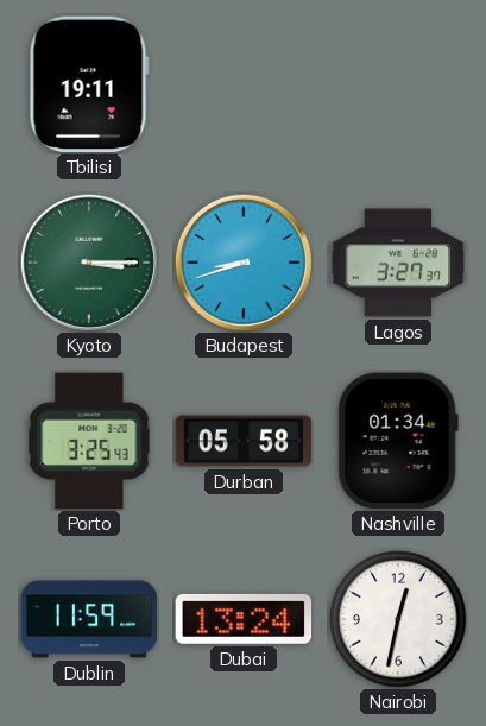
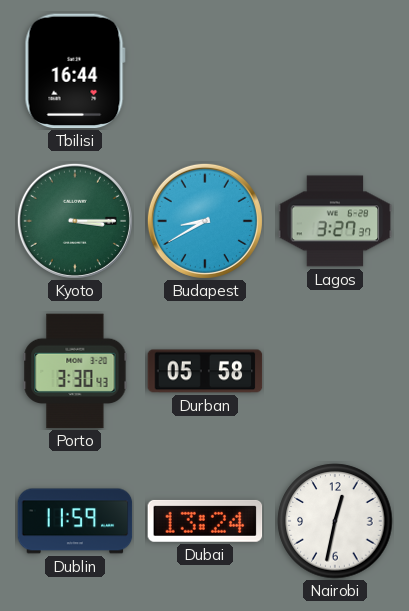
Tbilisi: 19:11 -> 16:44 (75, 71)
Budapest: 8:42 -> 8:40 (205, 221)
Porto: 3:25 -> 3:30 (75, 371)
Nashville: 01:34 -> none (398, 441)
